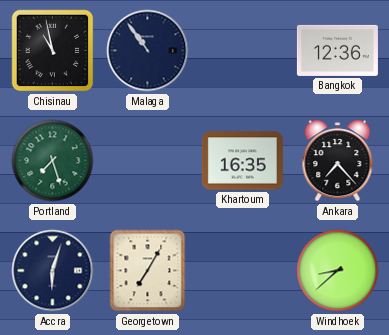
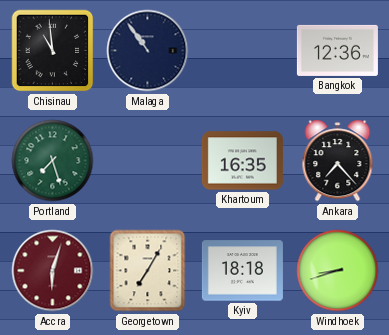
Chisinau: 10:58 -> 10:59 (53, 51)
Accra dial: navy -> burgundy (53, 271)
Kyiv: none -> 18:18 (242, 271)
Windhoek: 8:38 -> 8:42 (338, 271)
